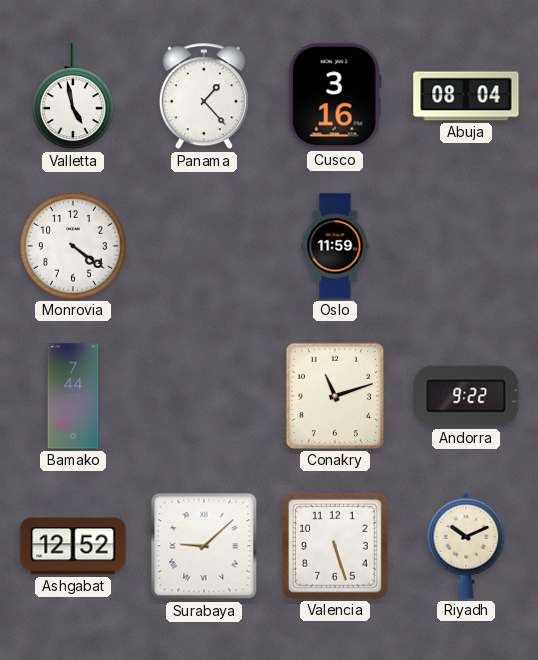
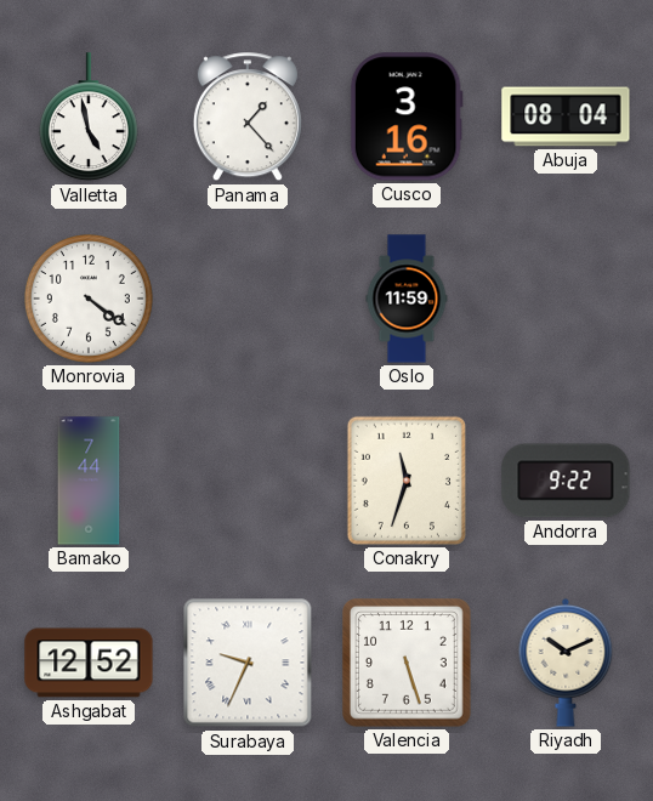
Conakry: 11:12 -> 11:33 (407, 481)
Surabaya: 9:08 -> 9:34 (248, 663)
